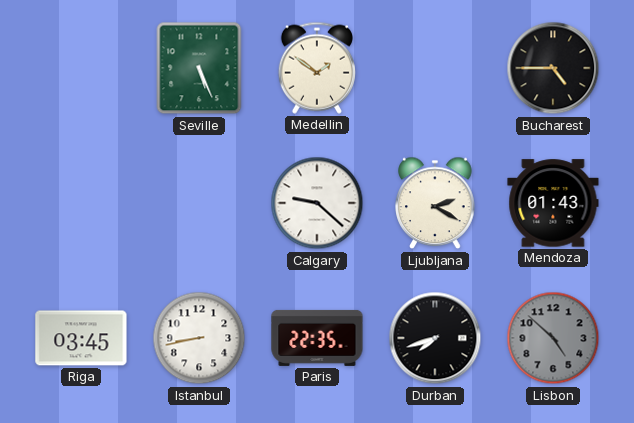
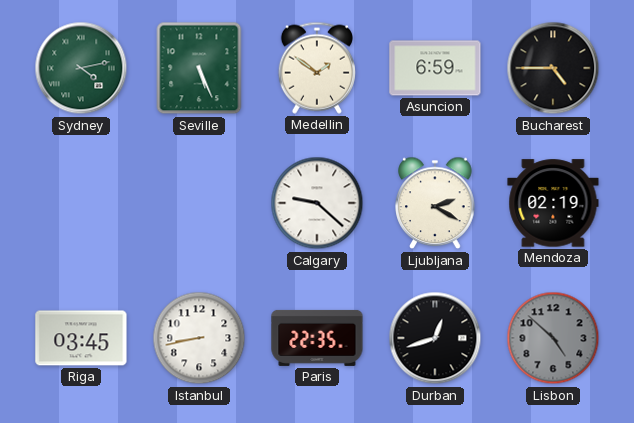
Sydney: none -> 4:13 (81, 68)
Asuncion: none -> 6:59 (435, 68)
Mendoza: 01:43 -> 02:19 (553, 203)
Durban: 7:42 -> 12:42 (435, 338)
